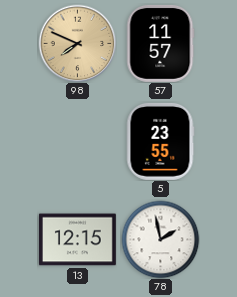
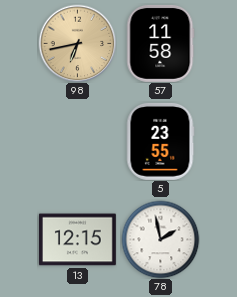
98: 7:49 -> 6:43 (77, 43)
57: 11:57 -> 11:58 (161, 43)
